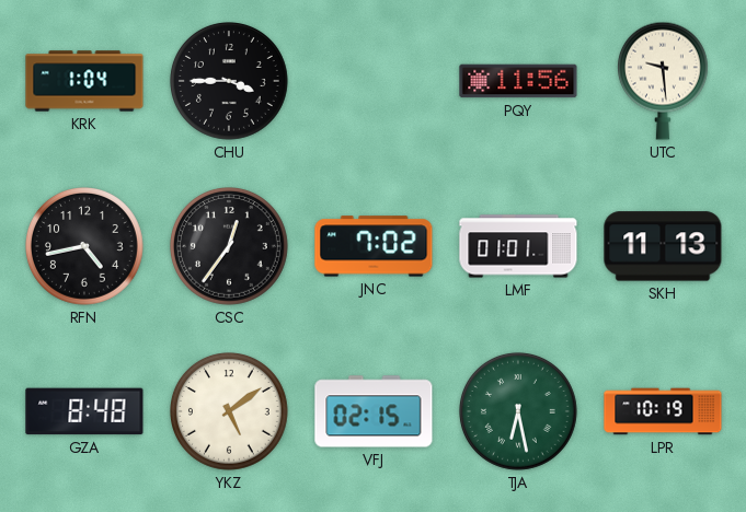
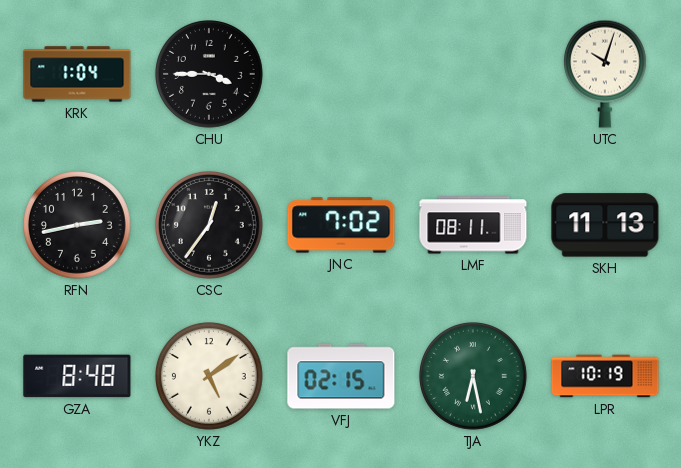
PQY: 11:56 -> none (518, 81)
UTC: 9:29 -> 10:03 (605, 74)
RFN: 4:43 -> 2:43 (78, 226)
LMF: 01:01 -> 08:11 (473, 225)
